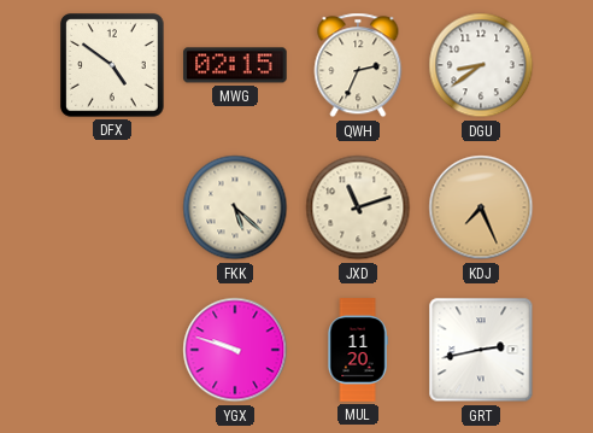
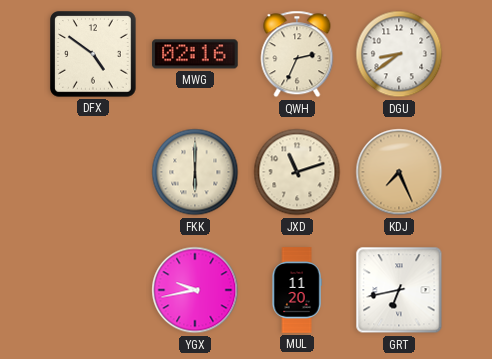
MWG: 02:15 -> 02:16 (195, 54)
FKK: 5:22 -> 6:00 (195, 172)
YGX: 9:48 -> 9:43 (195, 290)
GRT: 2:43 -> 6:43 (399, 290)
